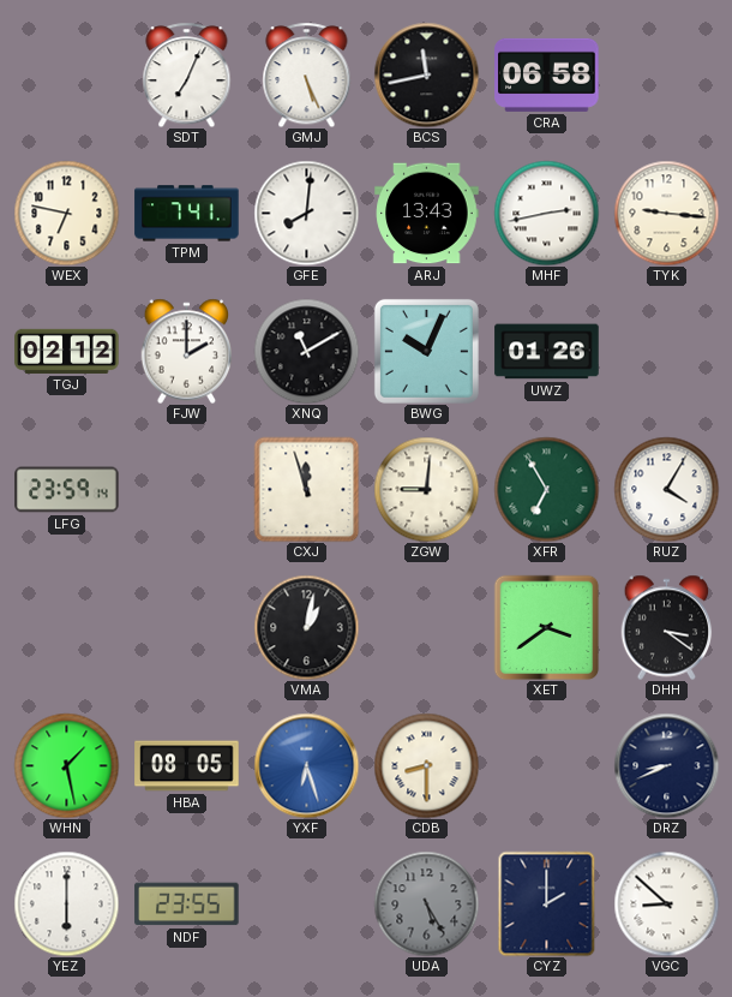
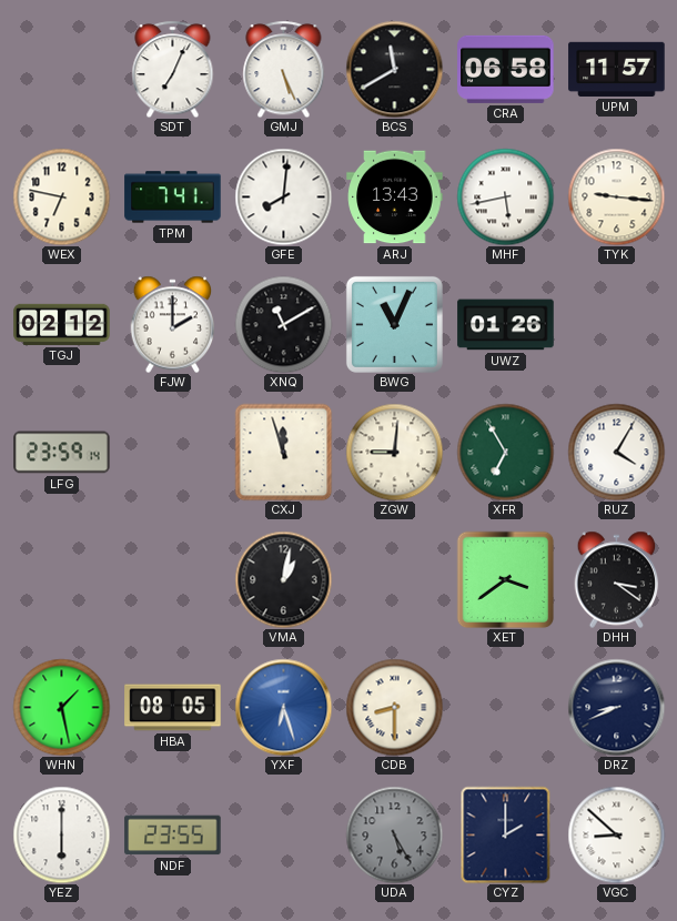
BCS: 11:43 -> 11:40 (394, 69)
UPM: none -> 11:57 (617, 69)
MHF: 2:43 -> 5:43 (505, 196)
BWG: 10:04 -> 11:04 (394, 324)
